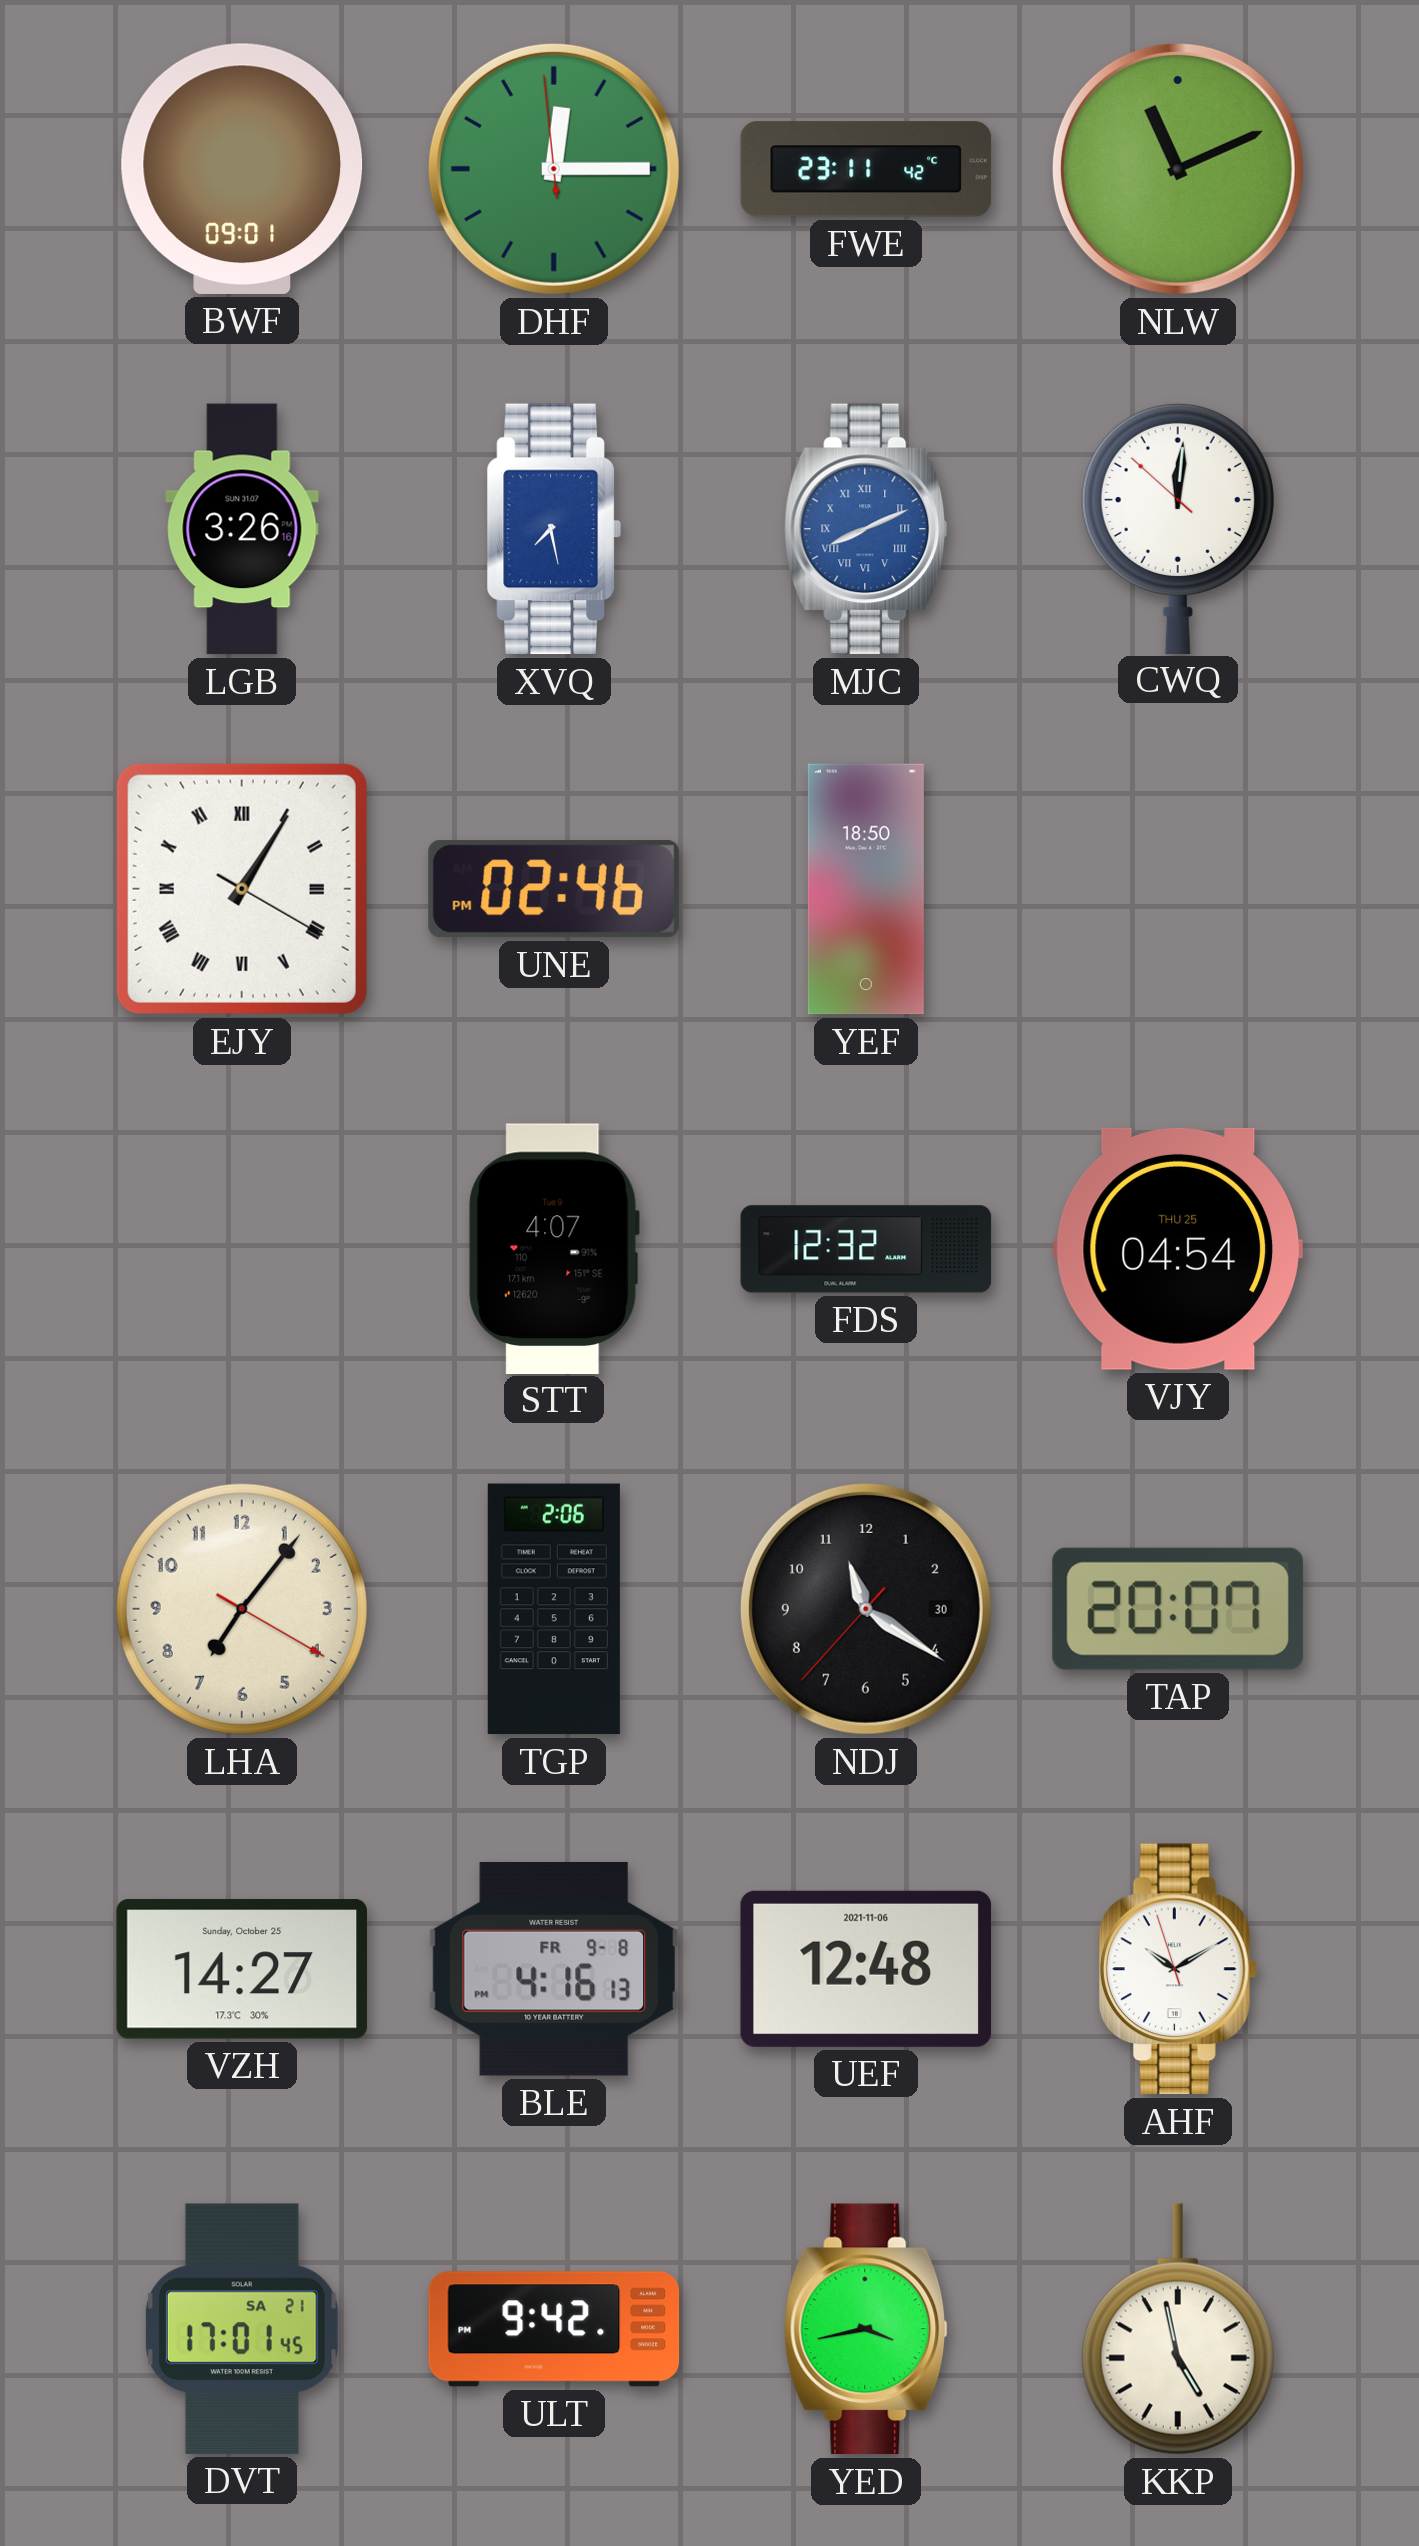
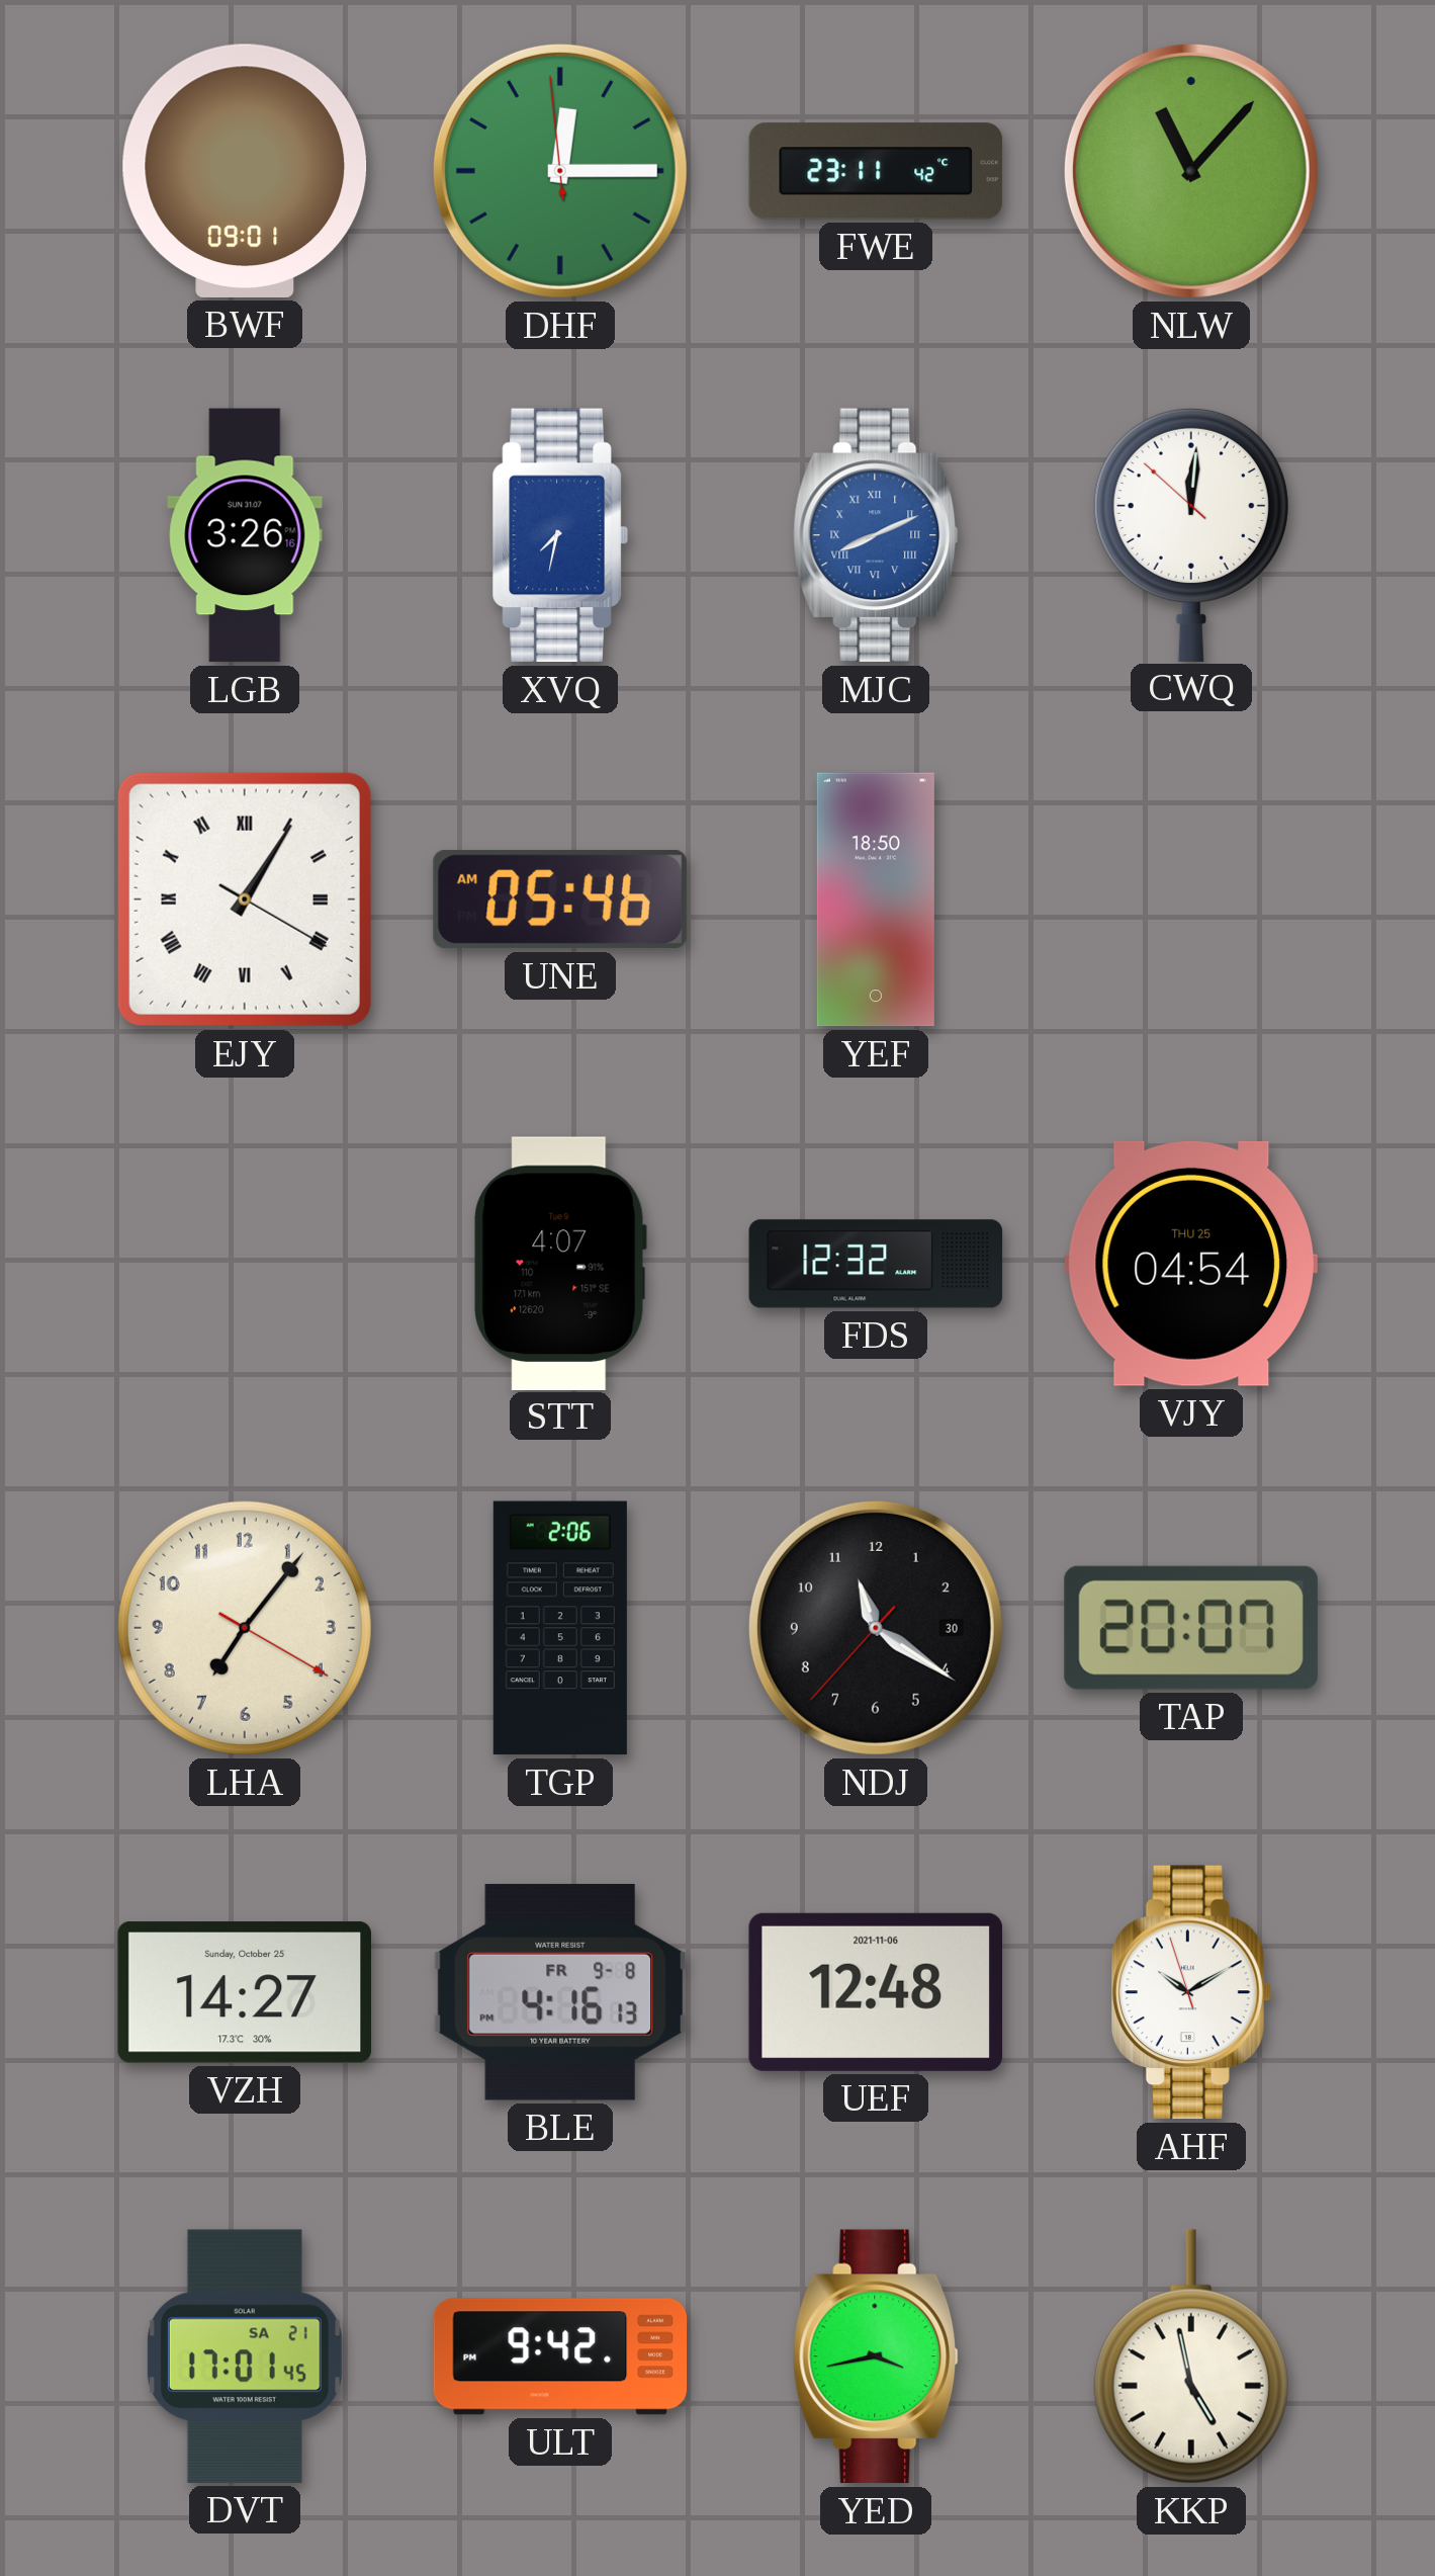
NLW: 11:11 -> 11:07 (1191, 171)
XVQ: 7:28 -> 7:32 (560, 535)
UNE: 02:46 -> 05:46 (560, 899)
